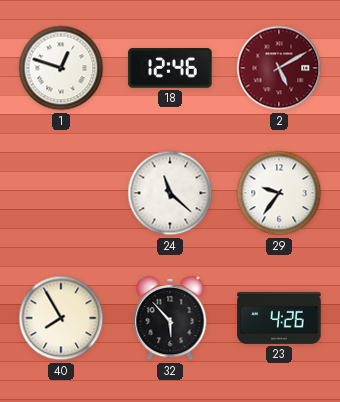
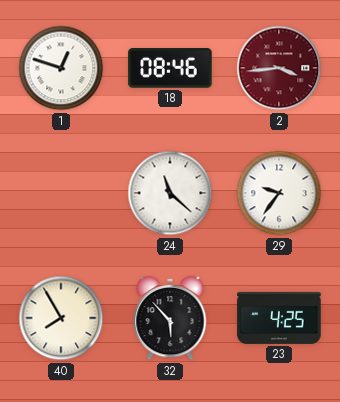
18: 12:46 -> 08:46 (170, 68)
2: 5:10 -> 3:44 (279, 68)
23: 4:26 -> 4:25 (279, 318)
